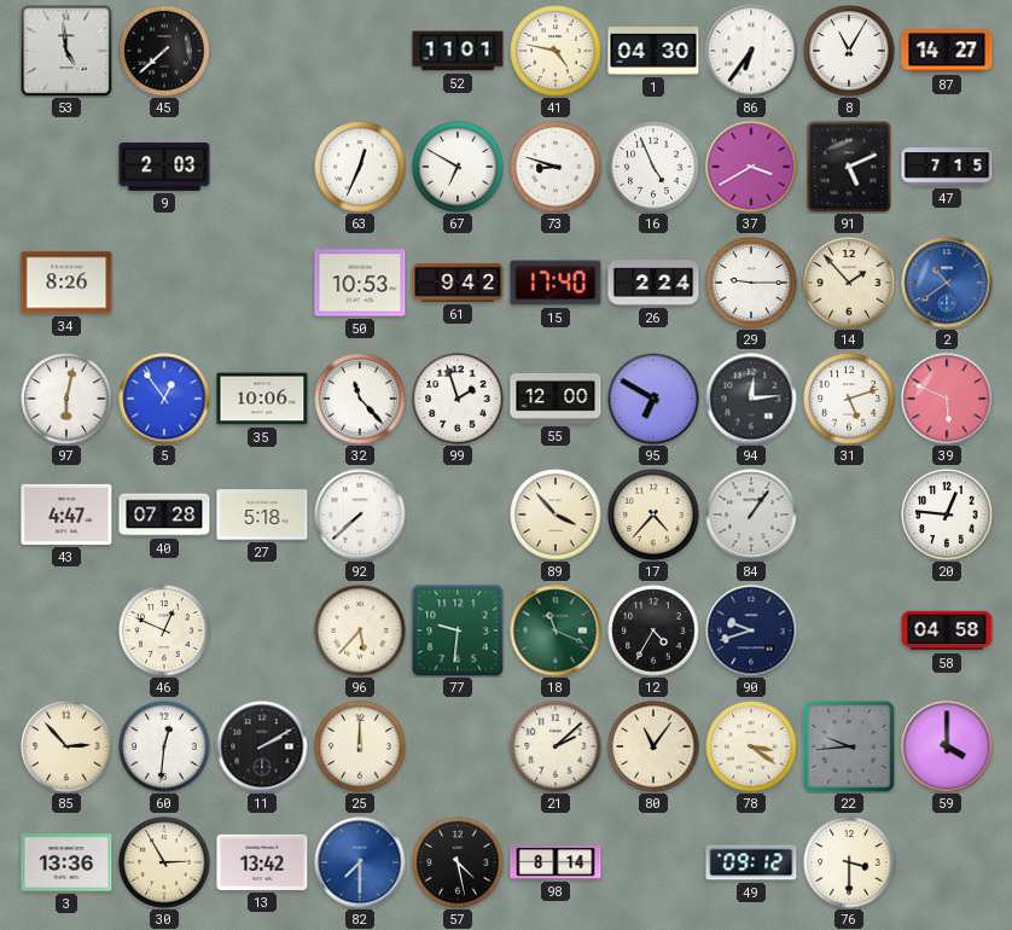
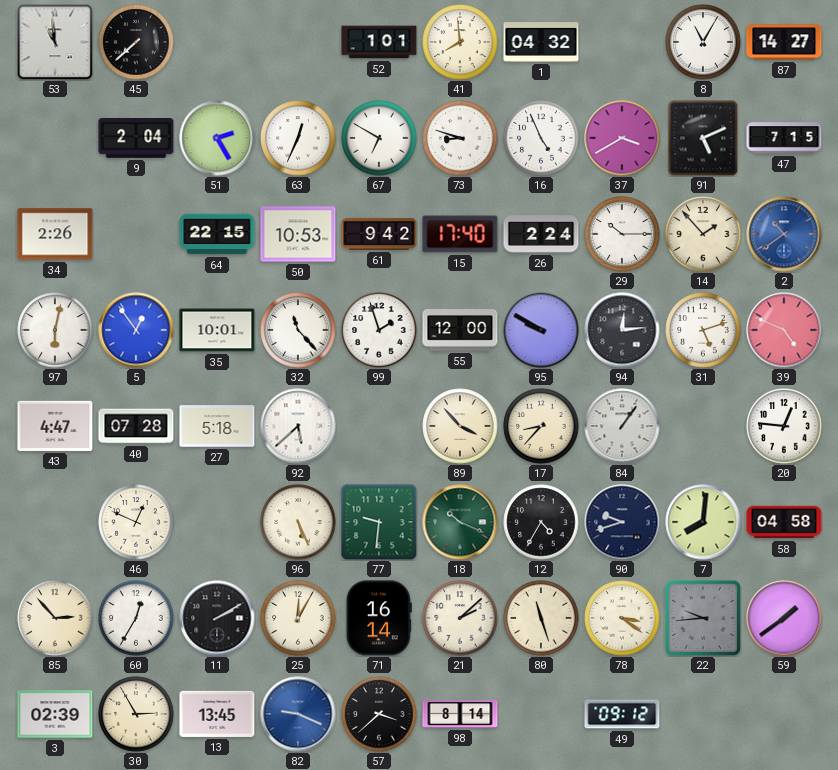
53: 4:59 -> 10:59 (55, 42)
52: 11:01 -> 1:01 (379, 42)
41: 4:47 -> 7:59 (460, 42)
1: 04:30 -> 04:32 (541, 43)
86: 6:36 -> none (751, 51)
9: 2:03 -> 2:04 (136, 139)
51: none -> 2:25 (217, 138)
34: 8:26 -> 2:26 (55, 234)
64: none -> 22:15 (217, 234)
29: 9:15 -> 10:15 (622, 234)
35: 10:06 -> 10:01 (217, 330)
95: 6:50 -> 9:50 (541, 330)
39: 5:49 -> 4:49 (784, 330)
92: 7:38 -> 5:38 (298, 426)
17: 4:37 -> 8:37 (541, 426)
96: 5:37 -> 5:26 (298, 522)
18: 11:19 -> 10:19 (460, 522)
7: none -> 8:01 (703, 522)
60: 12:31 -> 12:35 (136, 618)
25: 12:00 -> 12:05 (298, 618)
71: none -> 16:14 (379, 618)
80: 11:06 -> 11:27 (541, 618)
59: 4:00 -> 1:39 (784, 618)
3: 13:36 -> 02:39 (55, 714)
13: 13:42 -> 13:45 (217, 714)
82: 7:30 -> 9:19 (298, 714)
57: 4:28 -> 3:38 (379, 714)
76: 3:30 -> none (849, 862)
